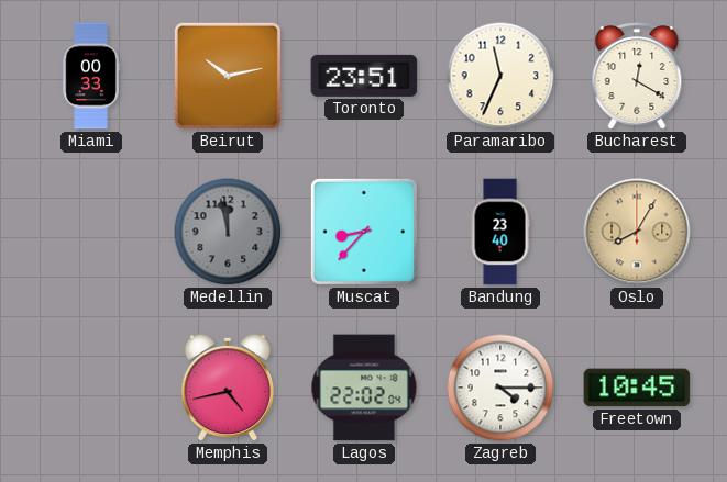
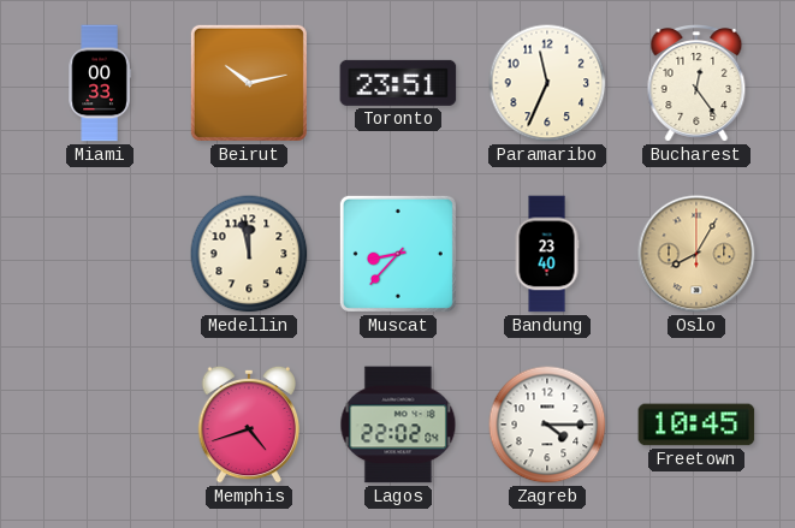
Bucharest: 12:20 -> 12:24 (696, 84)
Medellin dial: grey -> cream (249, 254)
Memphis: 4:43 -> 4:42 (248, 425)
